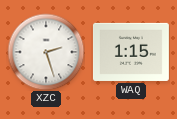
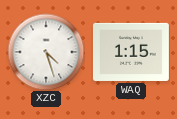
XZC: 2:27 -> 4:27 (46, 52)
